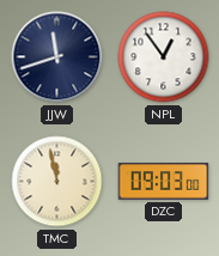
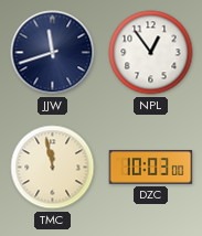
DZC: 09:03 -> 10:03 (151, 168)
